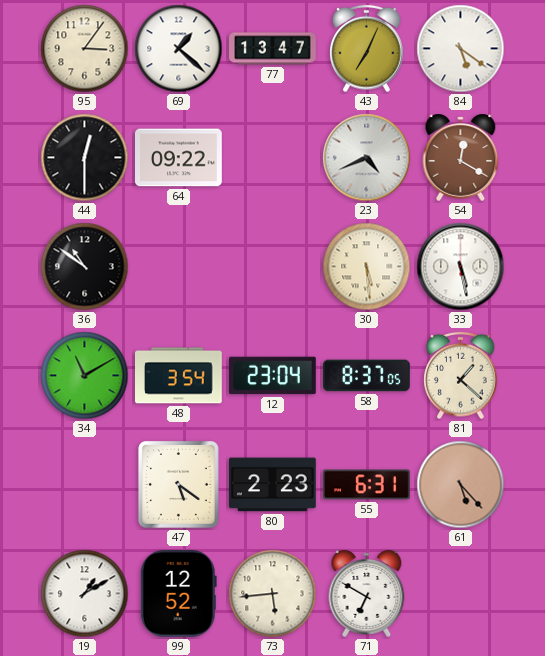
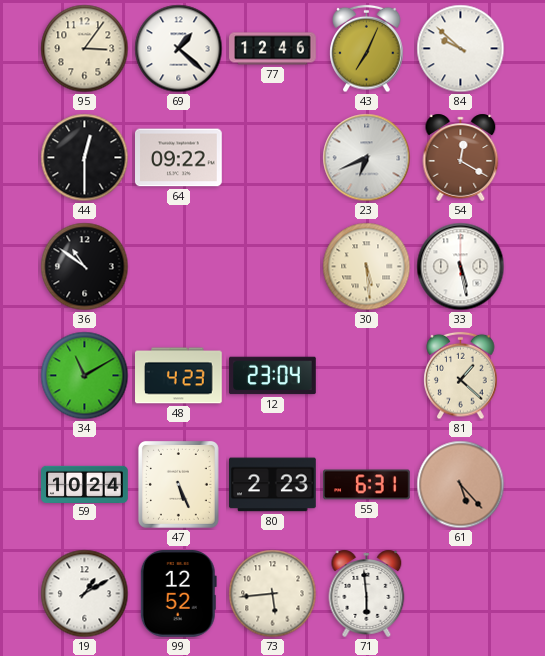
77: 13:47 -> 12:46 (273, 49)
84: 5:21 -> 9:52 (461, 49)
23: 4:41 -> 6:41 (367, 158)
48: 3:54 -> 4:23 (179, 376)
58: 8:37 -> none (367, 376)
59: none -> 10:24 (85, 484)
47: 5:21 -> 5:26 (178, 484)
71: 6:50 -> 5:59 (367, 593)
